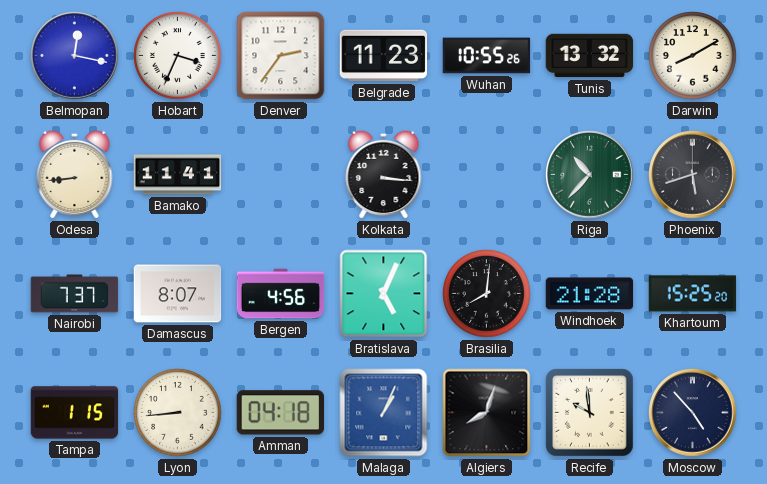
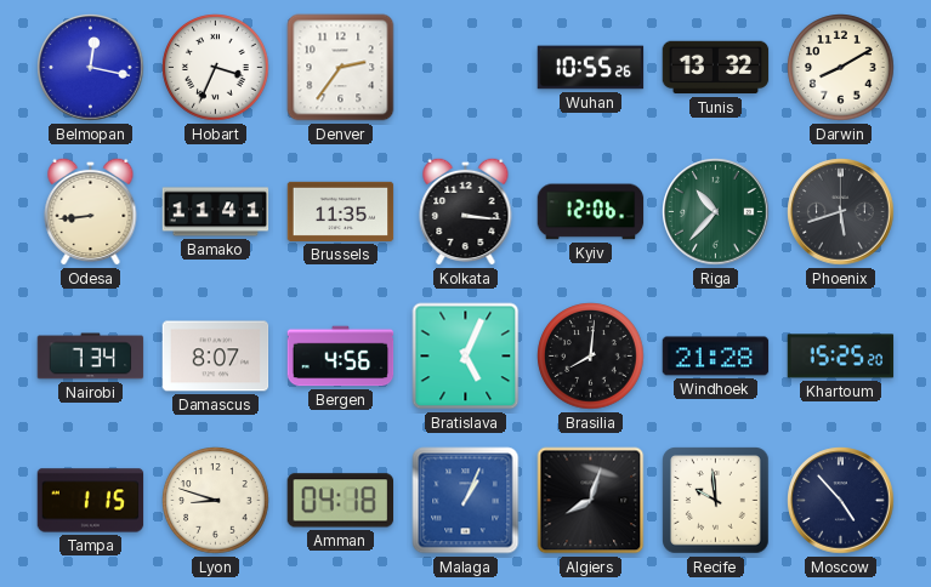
Belgrade: 11:23 -> none (384, 56)
Brussels: none -> 11:35 (341, 211)
Kyiv: none -> 12:06 (591, 212)
Nairobi: 7:37 -> 7:34 (91, 357)
Lyon: 8:44 -> 8:48 (216, 501)
